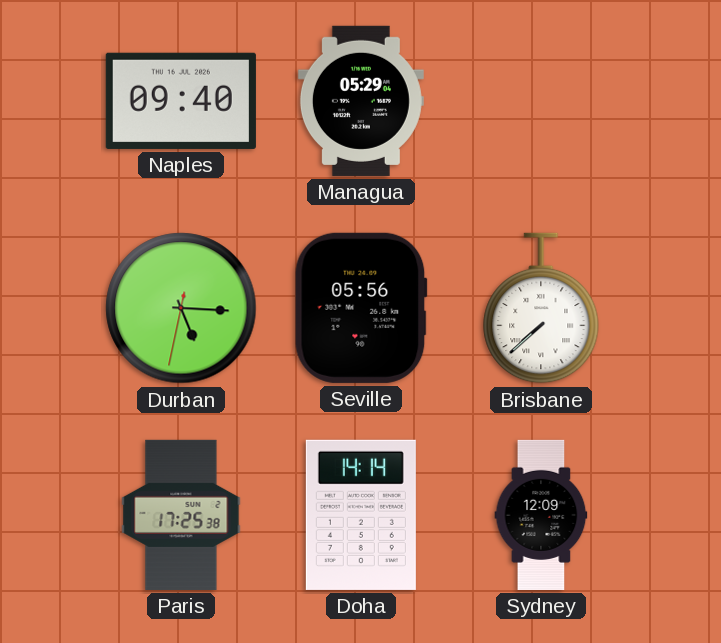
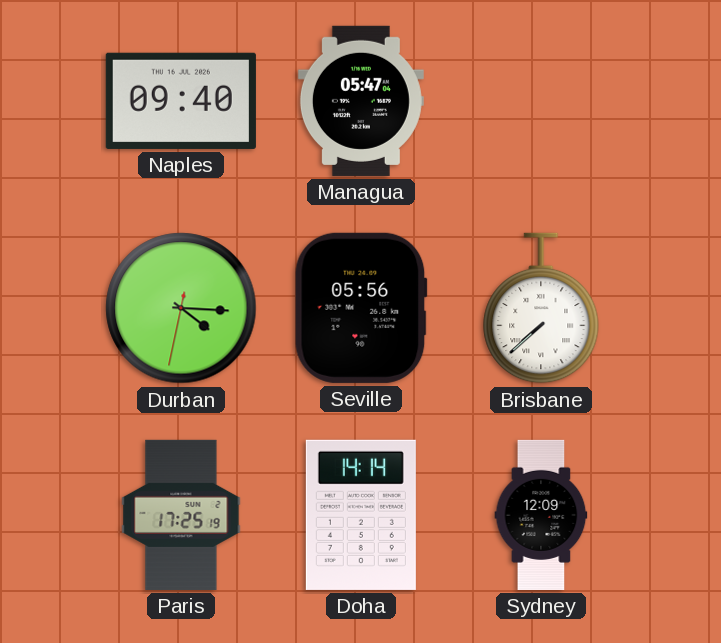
Managua: 05:29 -> 05:47 (361, 101)
Durban: 5:15 -> 4:15 (181, 308)
Paris: 17:25:38 -> 17:25:19 (181, 515)
